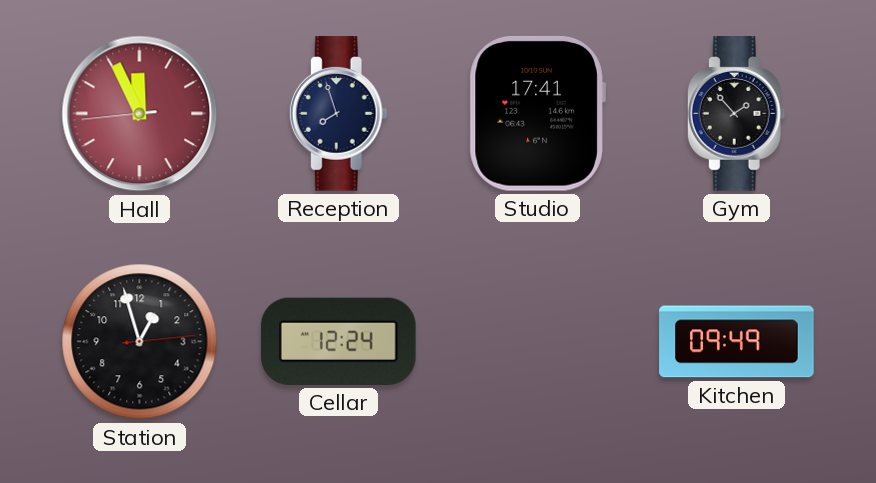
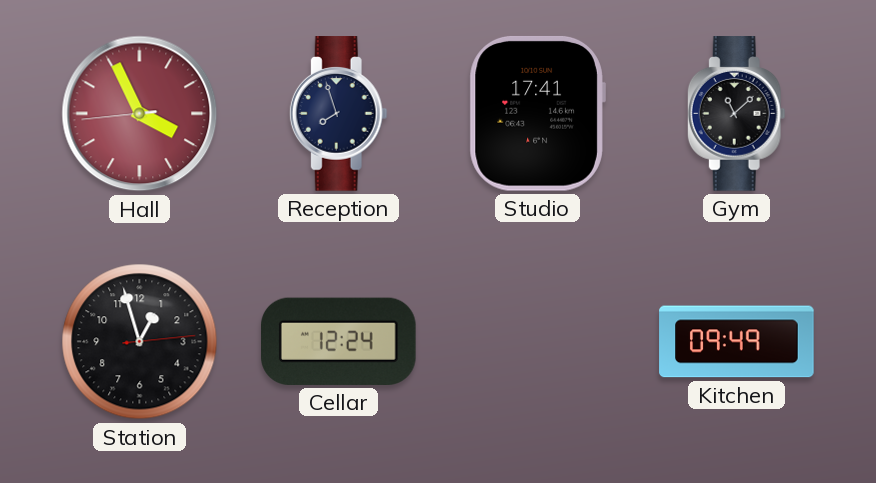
Hall: 11:55 -> 3:55 (140, 114)
Gym: 1:53 -> 11:08 (736, 114)
